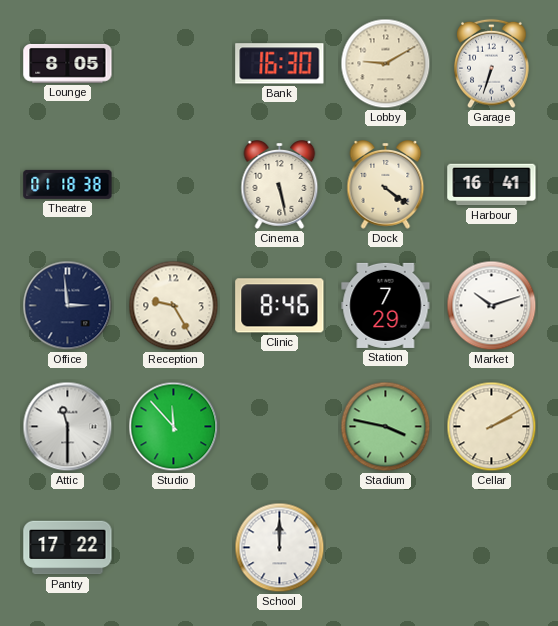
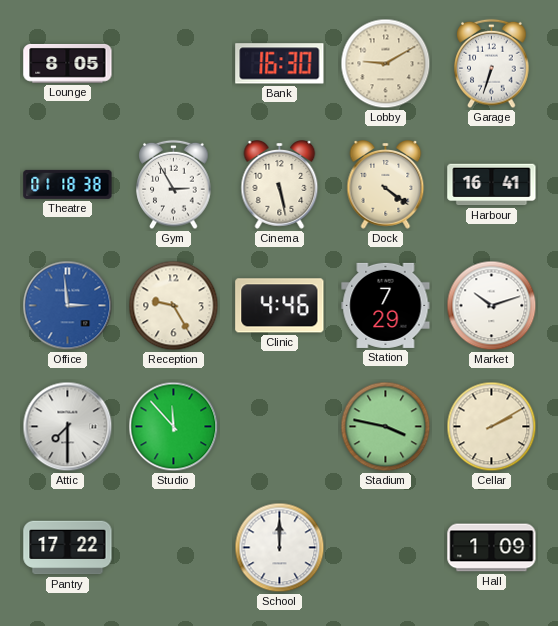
Gym: none -> 2:55 (174, 185)
Office dial: navy -> blue (68, 306)
Clinic: 8:46 -> 4:46 (280, 306)
Attic: 11:30 -> 7:30 (68, 427)
Hall: none -> 1:09 (492, 548)
